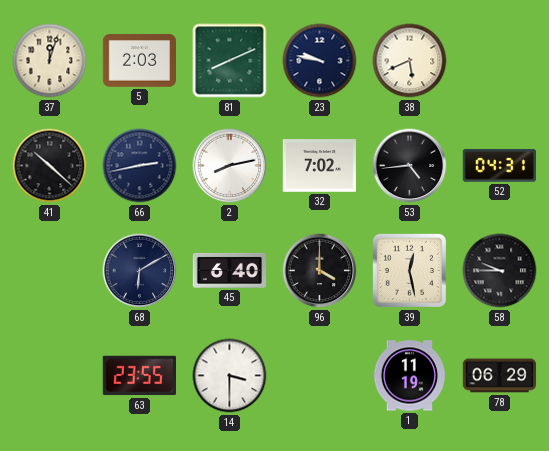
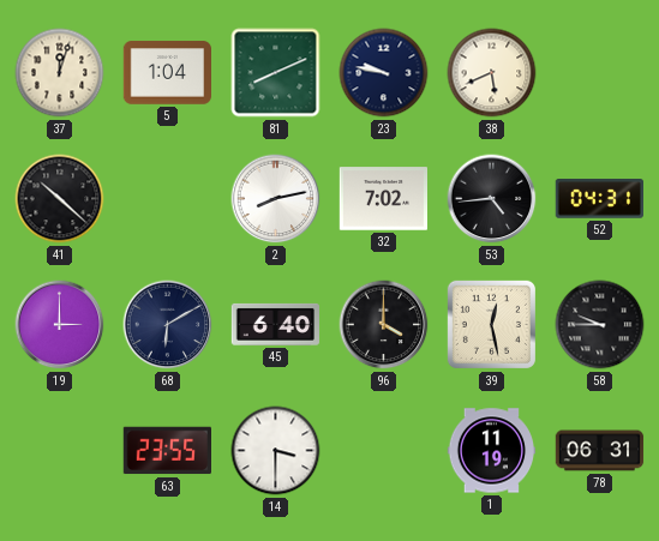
5: 2:03 -> 1:04 (168, 73)
66: 2:43 -> none (140, 166)
19: none -> 3:00 (60, 325)
78: 06:29 -> 06:31 (600, 451)
